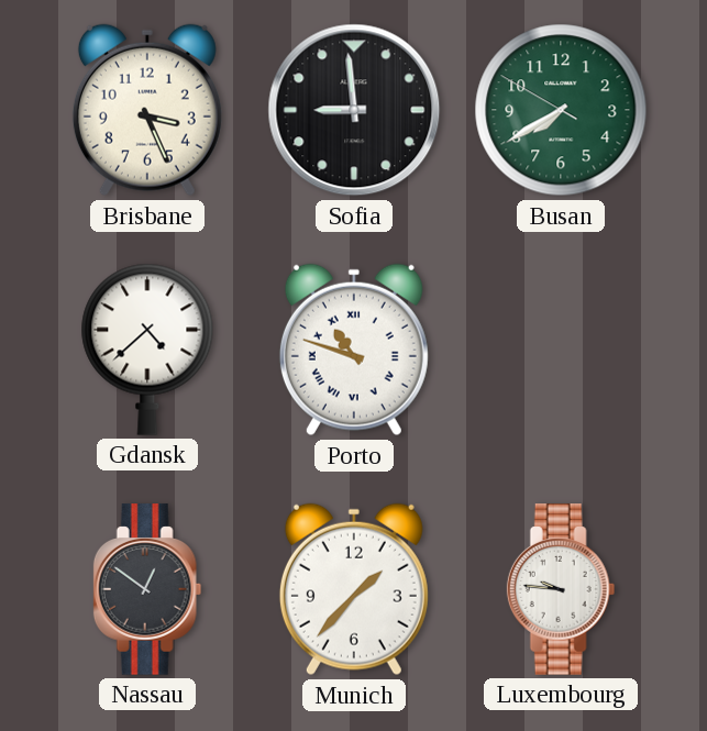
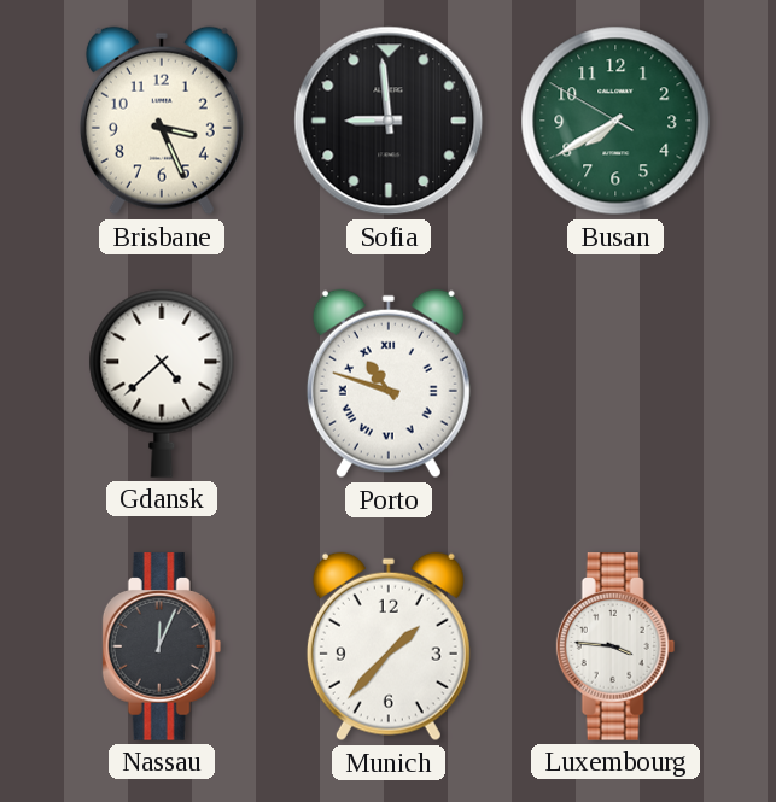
Nassau: 12:51 -> 12:04 (162, 646)
Luxembourg: 9:46 -> 3:46 (615, 646)
